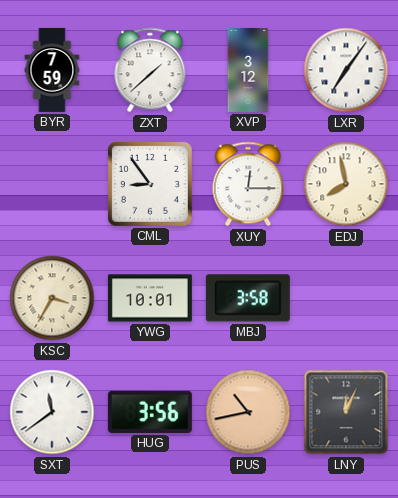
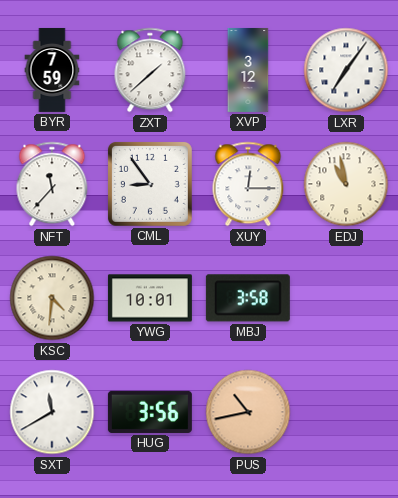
NFT: none -> 11:37 (52, 184)
EDJ: 7:58 -> 10:58 (346, 184)
KSC: 3:35 -> 4:31 (52, 298)
SXT: 11:39 -> 11:40 (52, 412)
LNY: 12:04 -> none (346, 412)
